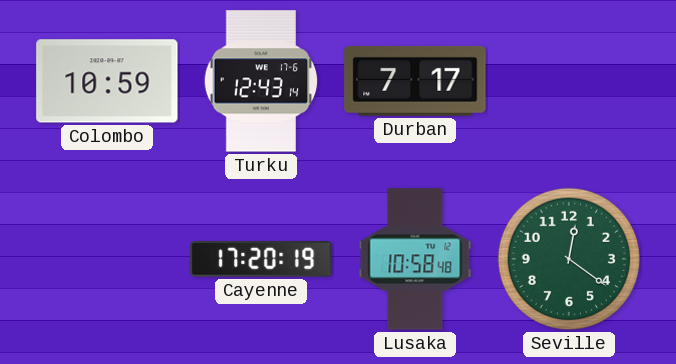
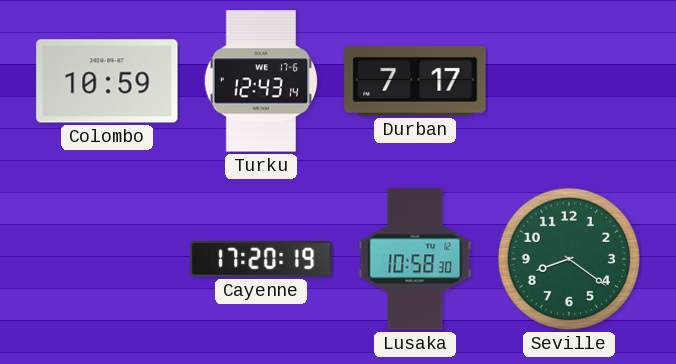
Lusaka: 10:58:48 -> 10:58:30 (415, 259)
Seville: 12:21 -> 8:21 (569, 259)
